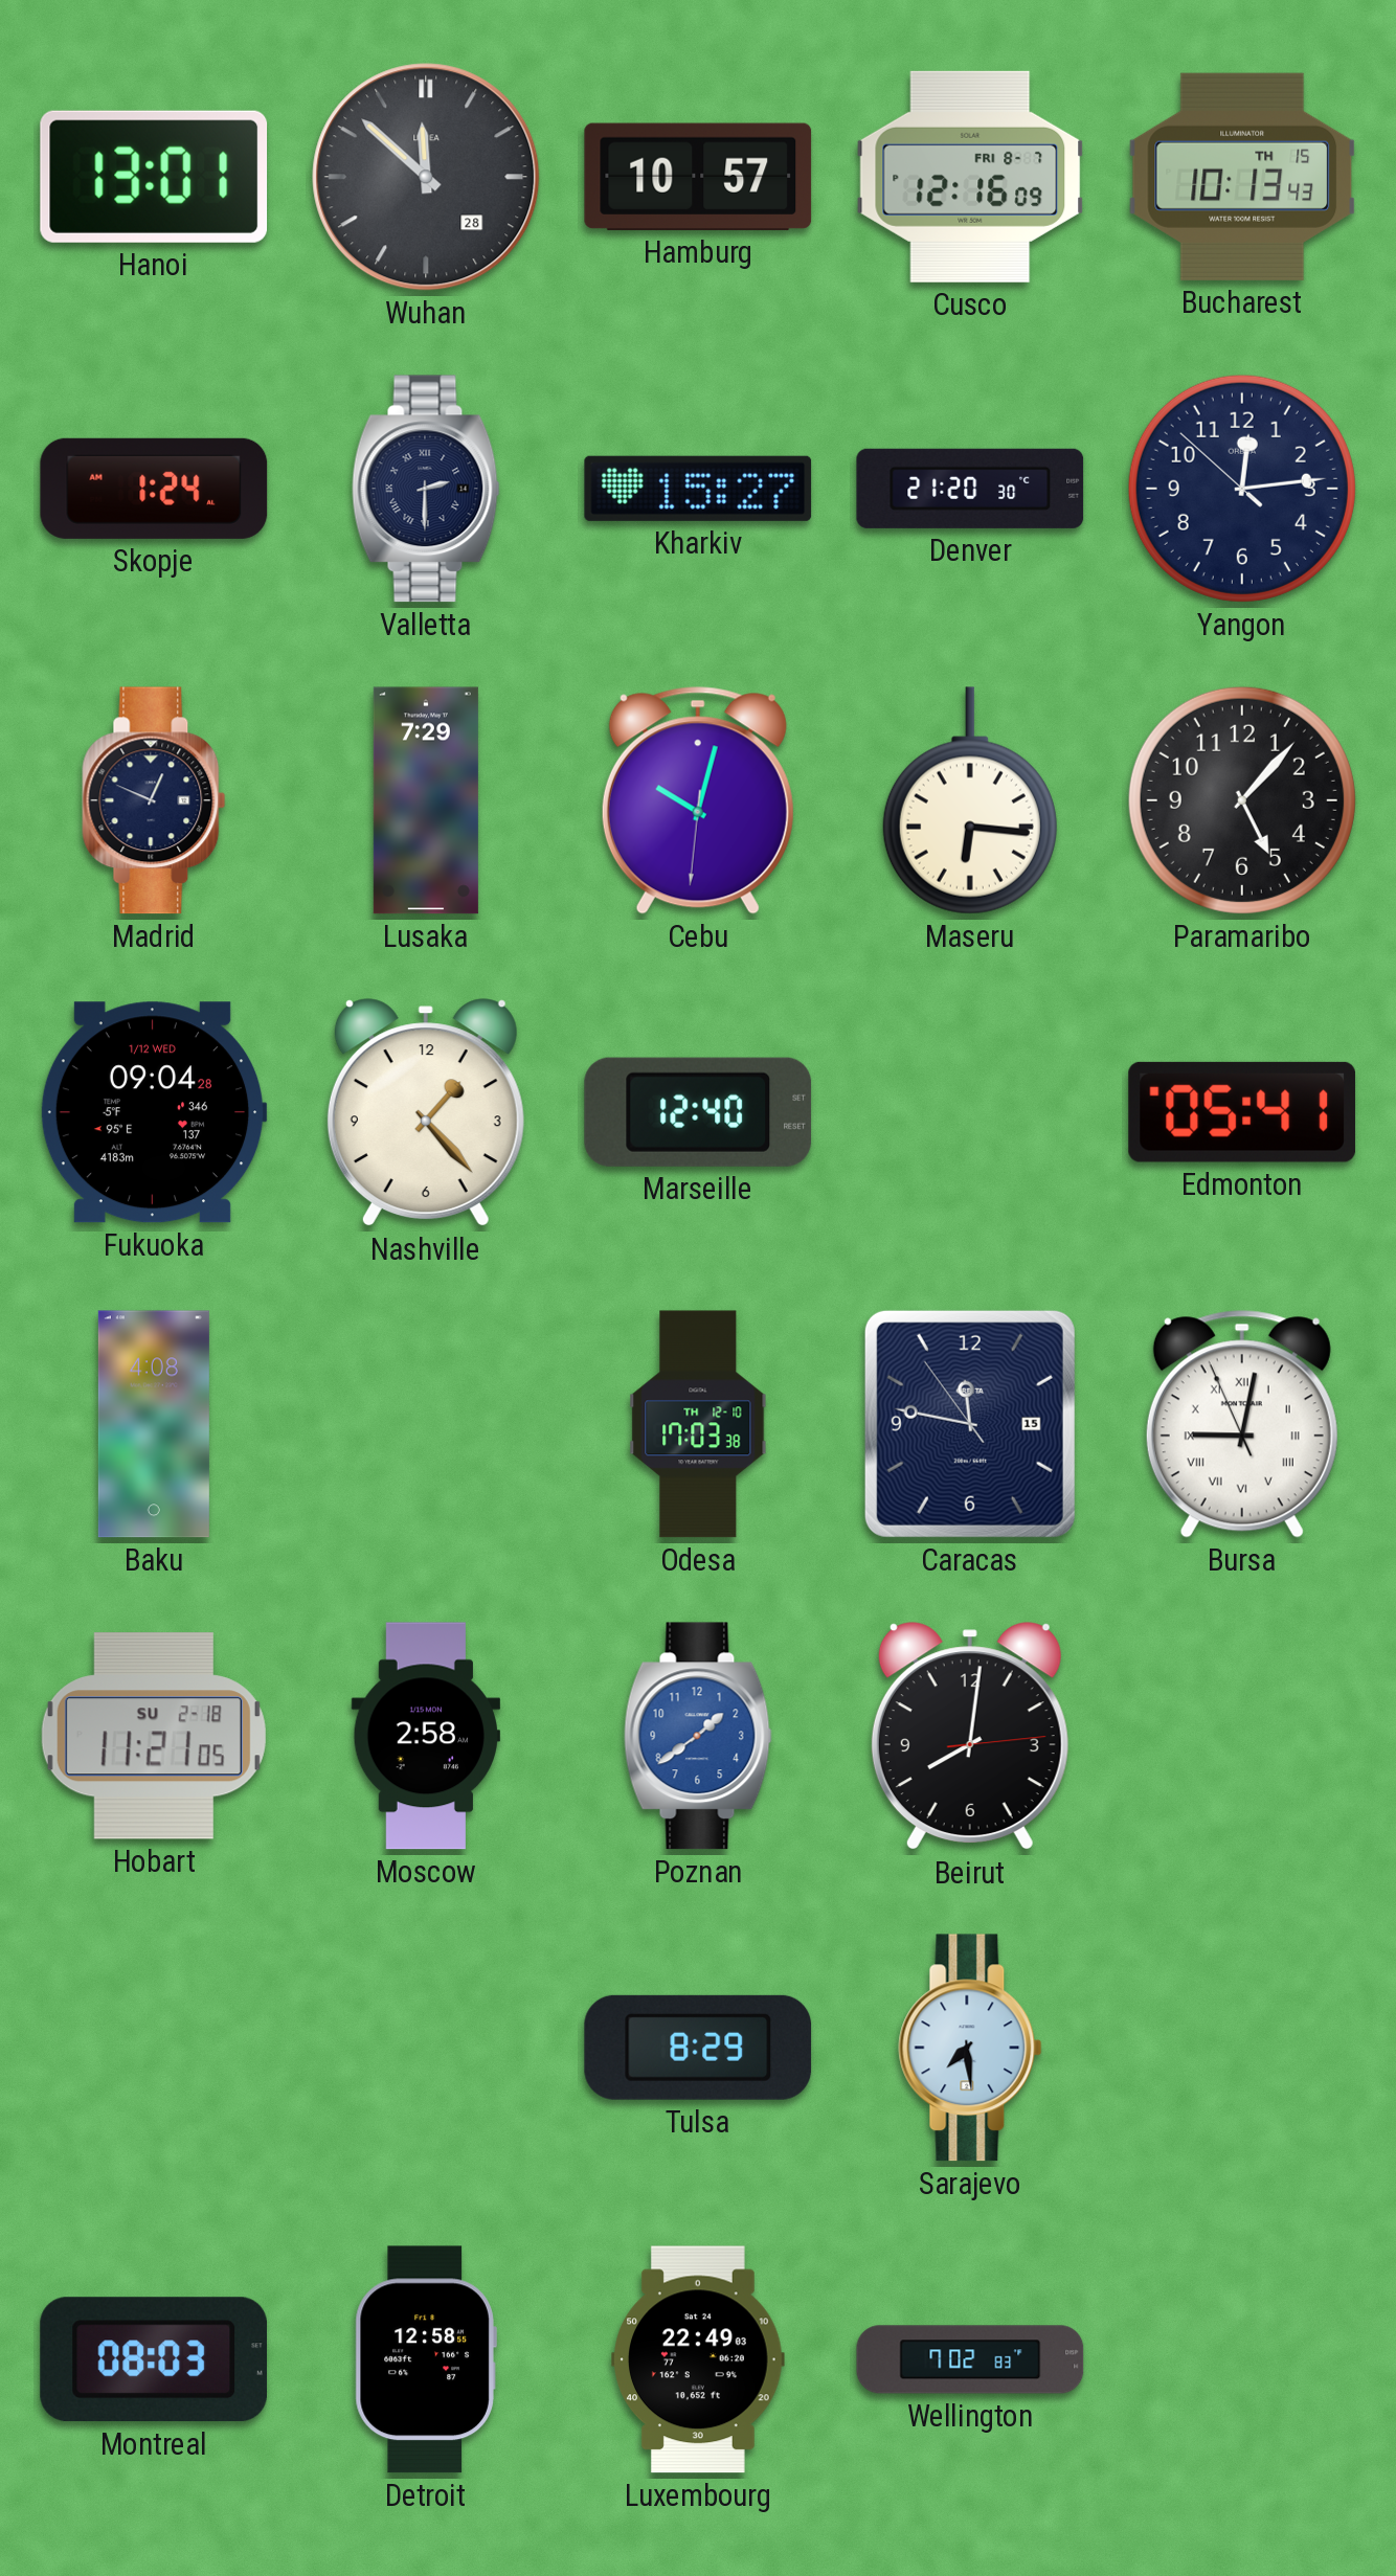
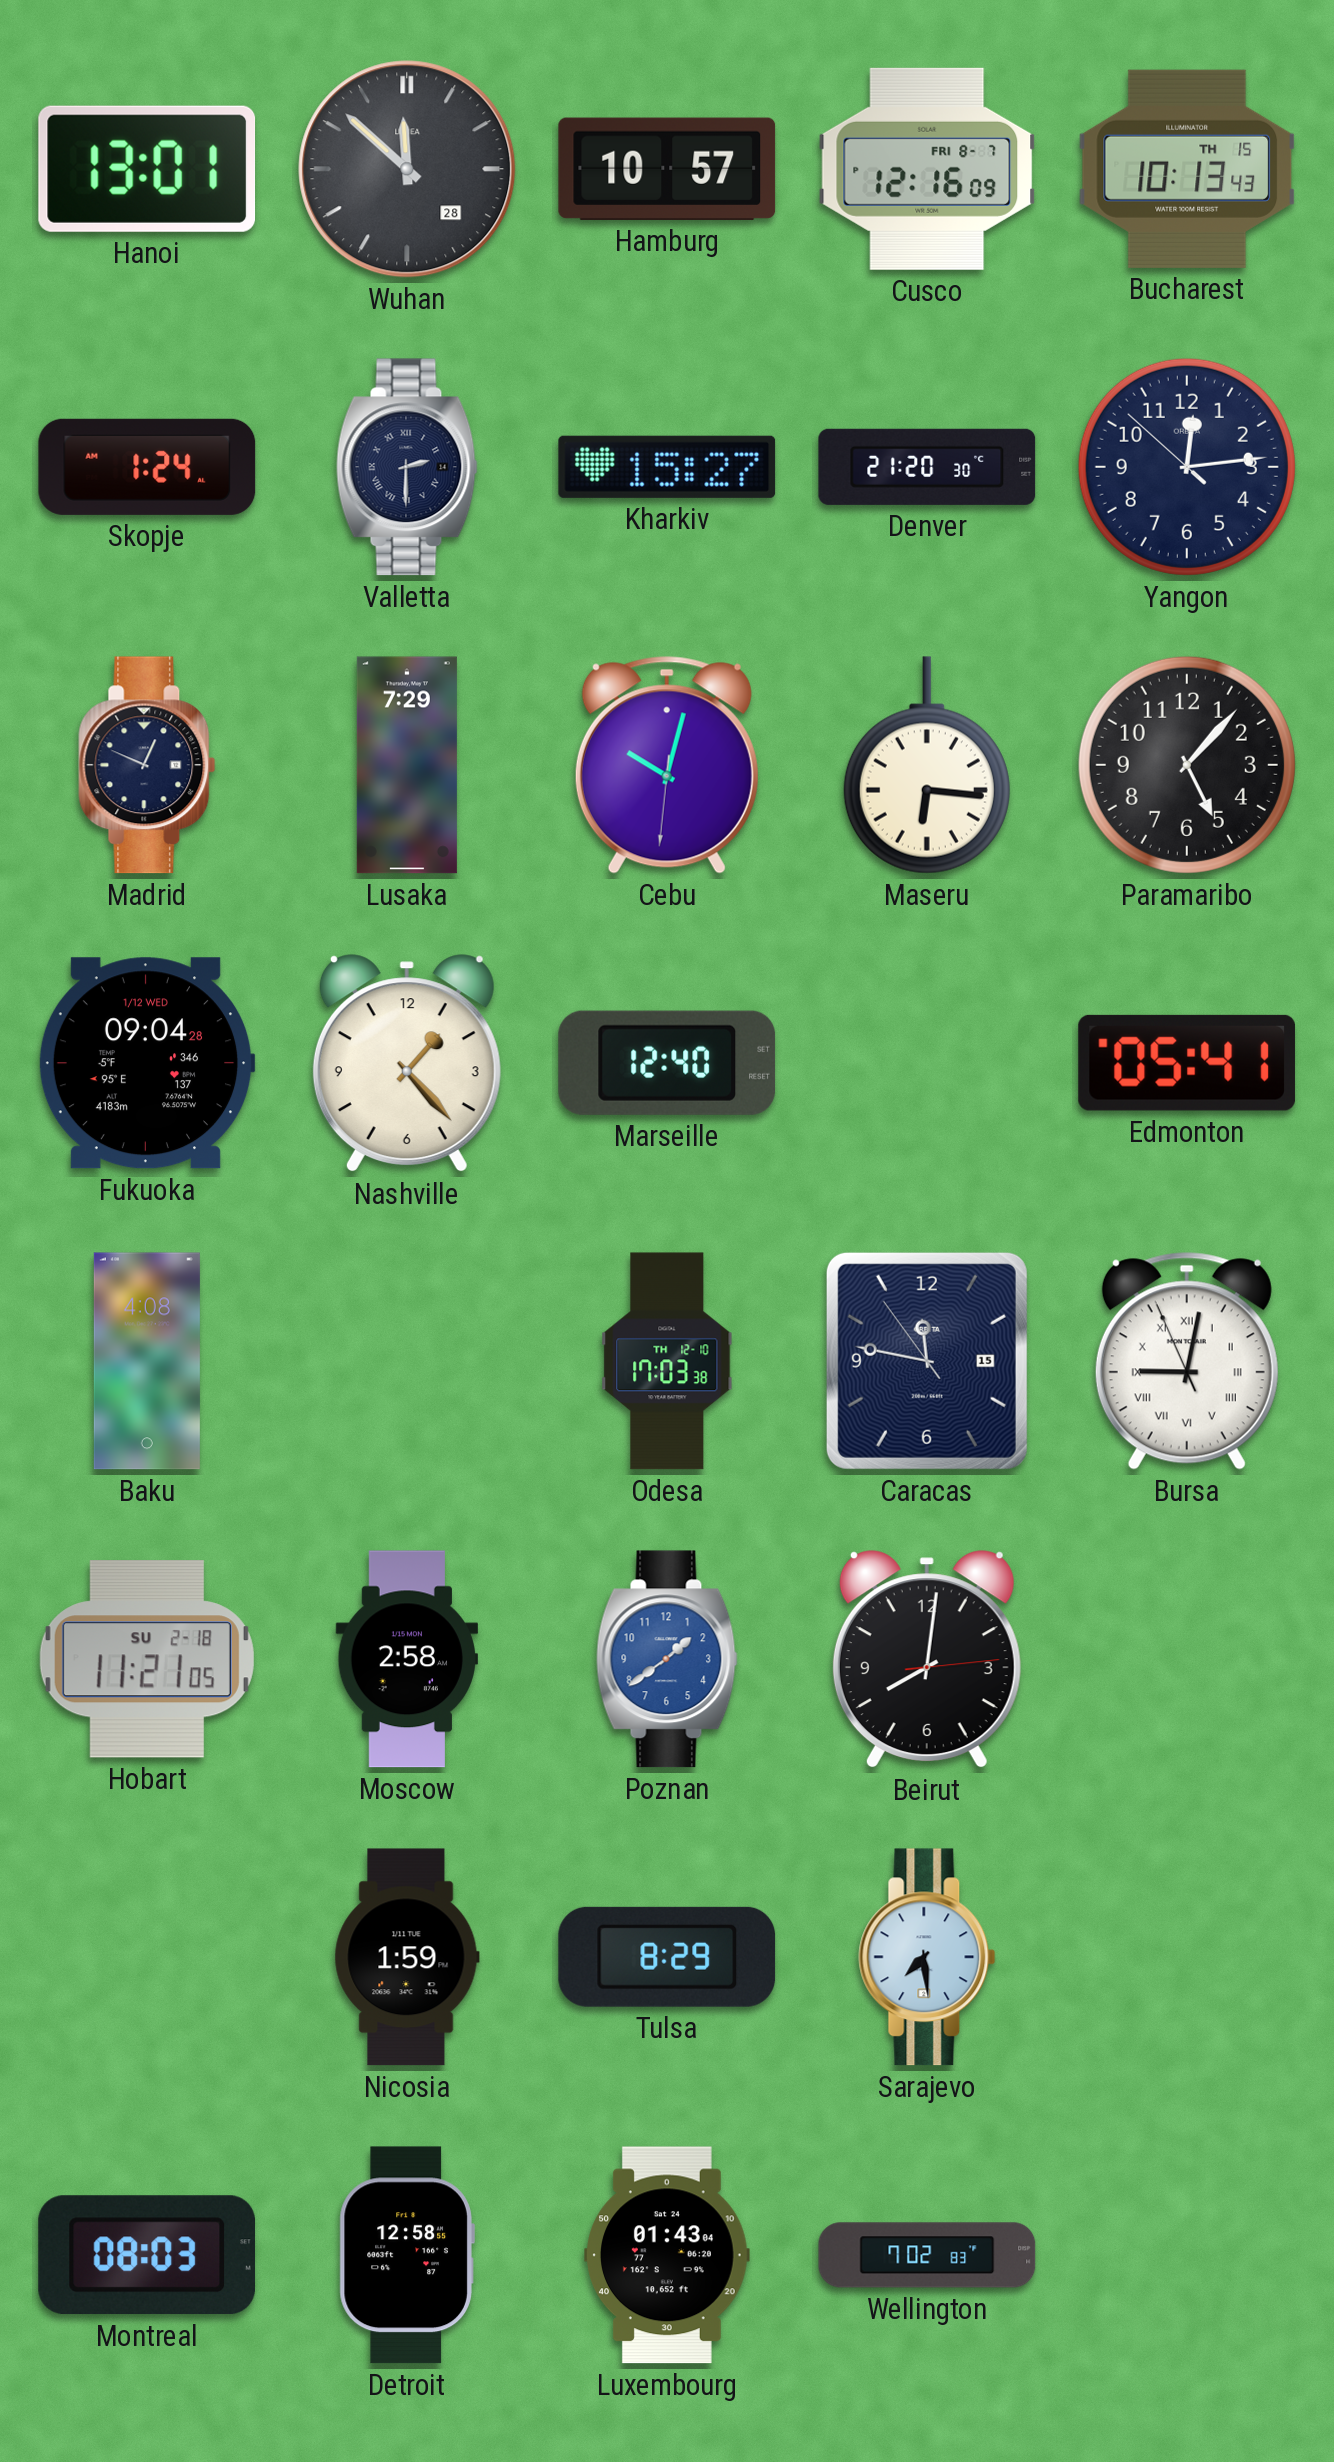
Nicosia: none -> 1:59 (407, 1957)
Luxembourg: 22:49 -> 01:43 (668, 2255)
